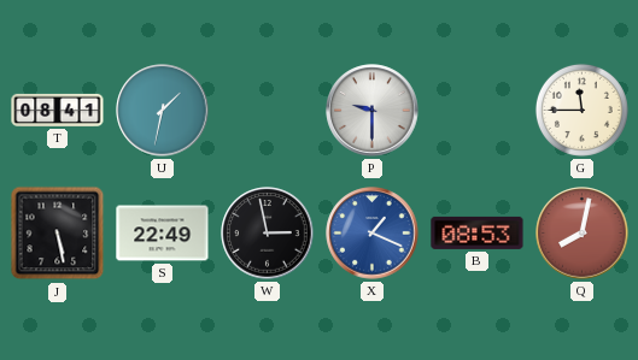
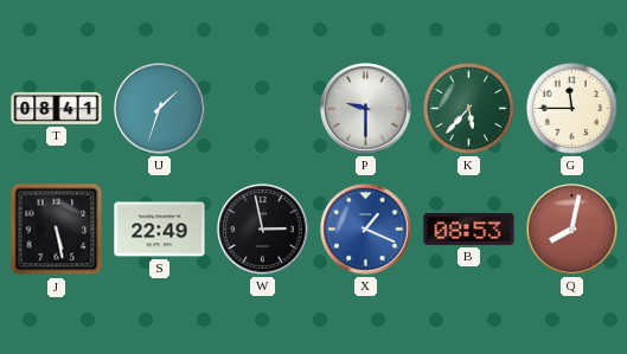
U: 1:32 -> 1:33 (160, 109)
K: none -> 5:37 (468, 108)
